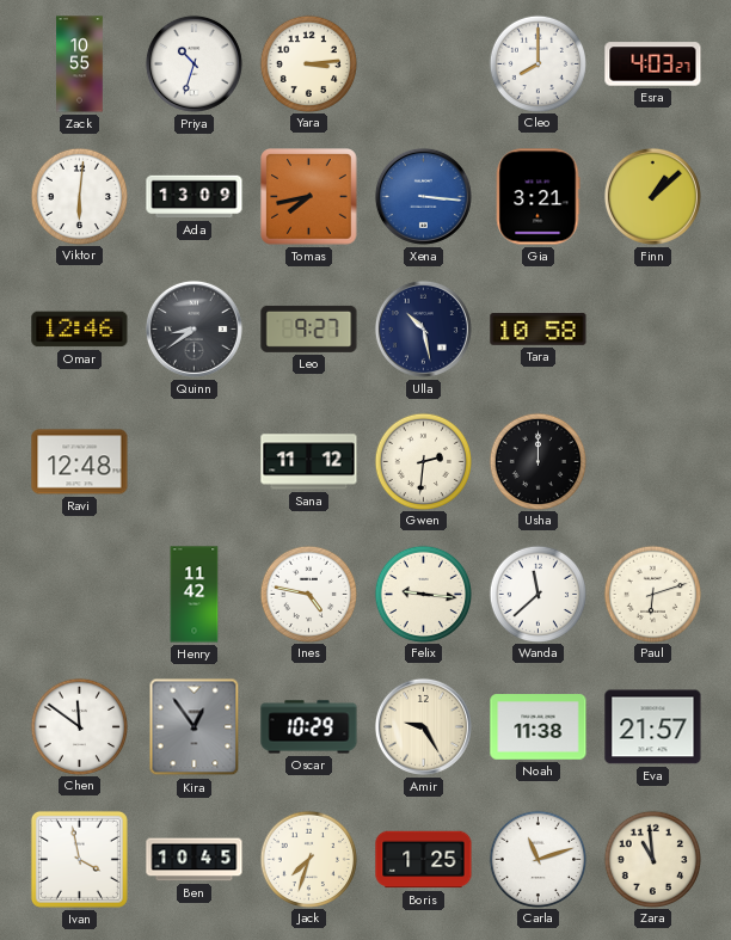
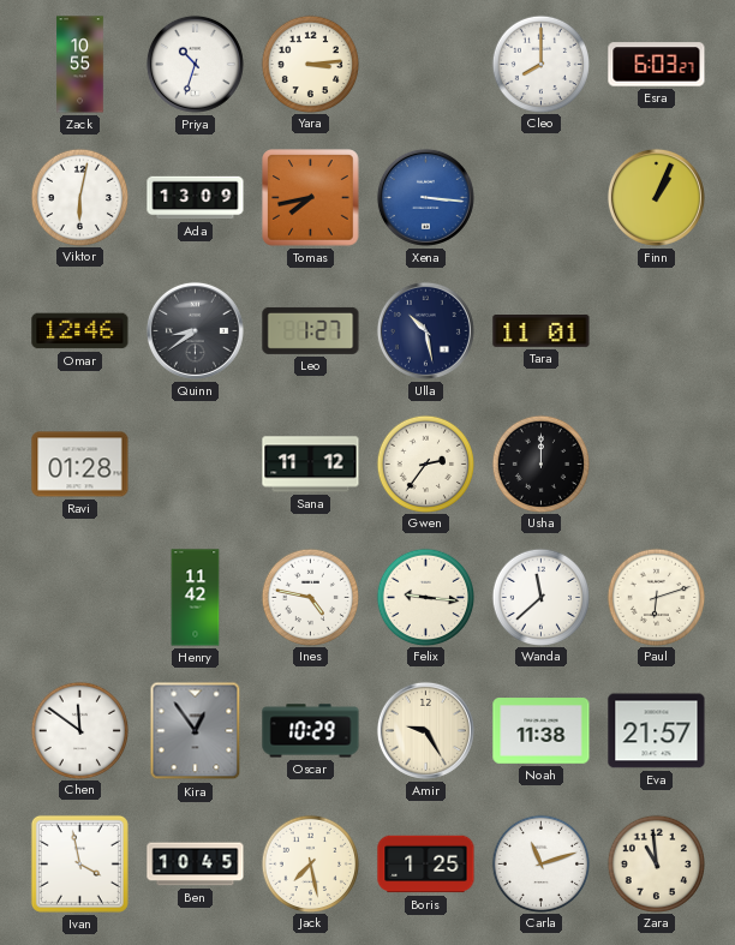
Esra: 4:03 -> 6:03 (657, 65)
Viktor: 6:01 -> 6:02 (79, 197)
Gia: 3:21 -> none (537, 197)
Finn: 1:08 -> 1:04 (656, 197)
Leo: 9:27 -> 1:27 (311, 330)
Tara: 10:58 -> 11:01 (542, 331)
Ravi: 12:48 -> 01:28 (80, 465)
Gwen: 2:31 -> 2:36 (425, 463)
Jack: 7:33 -> 7:28 (310, 863)
